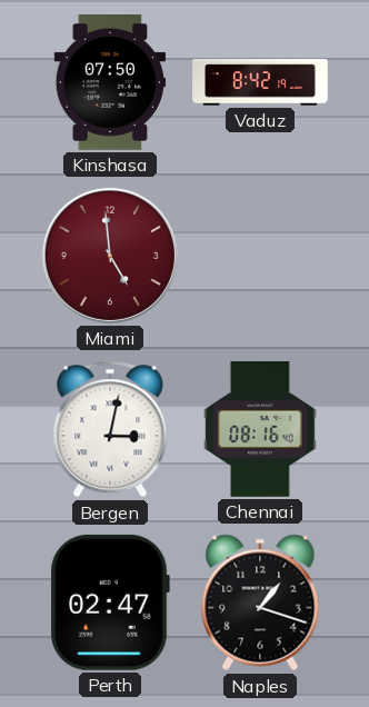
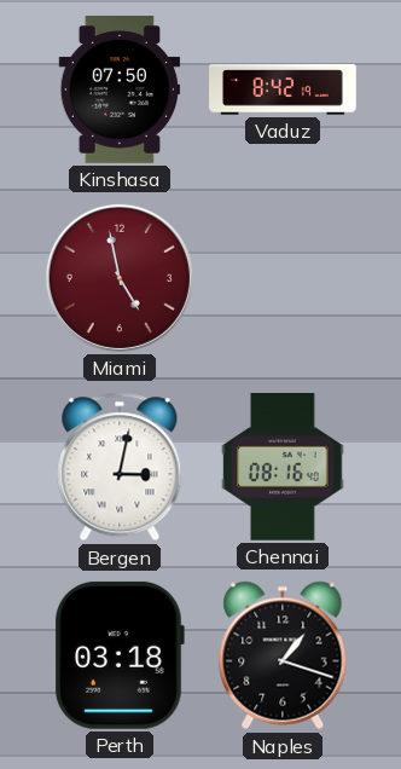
Miami: 4:59 -> 4:58 (120, 278)
Perth: 02:47 -> 03:18 (120, 655)
